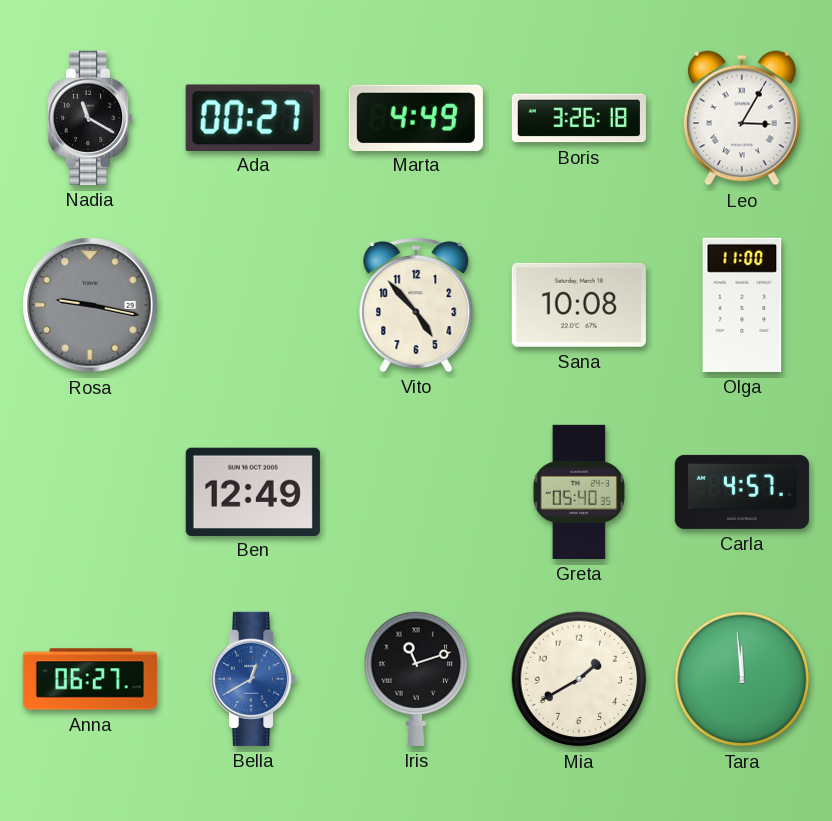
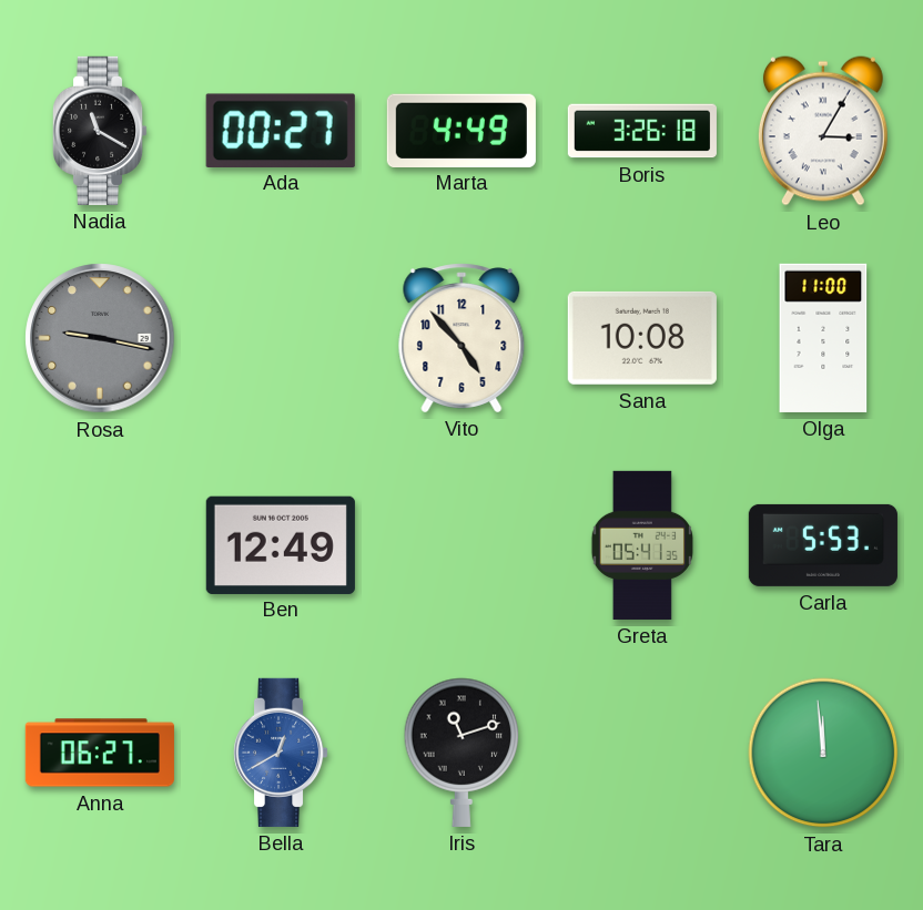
Greta: 05:40 -> 05:41 (641, 545)
Carla: 4:57 -> 5:53 (823, 545)
Mia: 1:40 -> none (579, 679)
